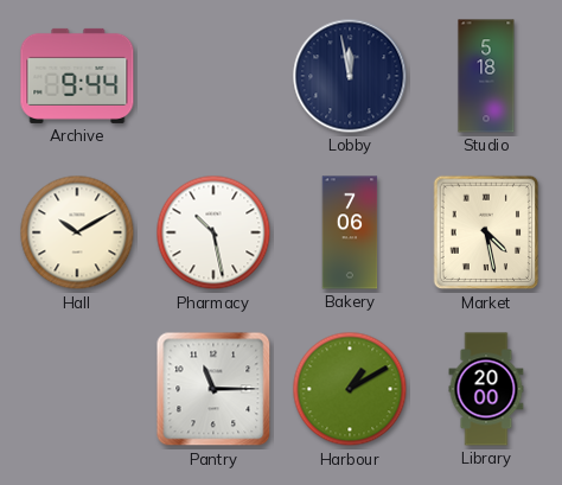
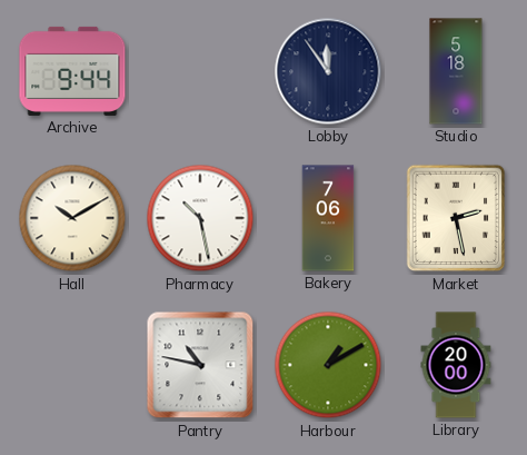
Lobby: 11:58 -> 11:54 (328, 71)
Market: 4:28 -> 2:28 (456, 218)
Pantry: 11:15 -> 10:47 (200, 365)
